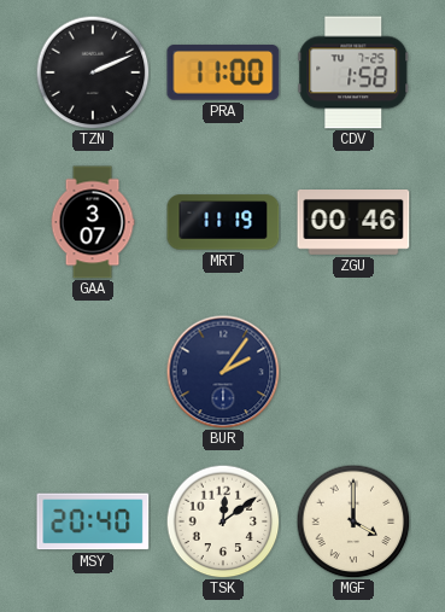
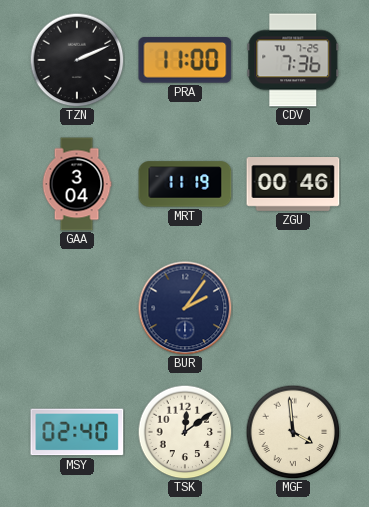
CDV: 1:58 -> 7:36 (293, 60)
GAA: 3:07 -> 3:04 (77, 184)
MSY: 20:40 -> 02:40 (77, 432)
MGF: 4:00 -> 3:59 (293, 432)
